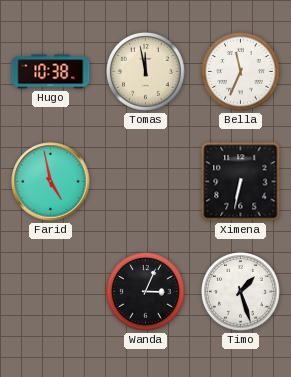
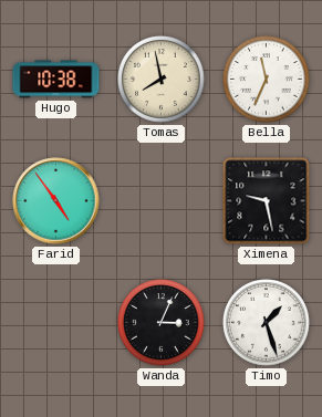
Tomas: 11:58 -> 7:58 (162, 80)
Farid: 4:58 -> 4:54 (56, 201)
Ximena: 6:32 -> 9:28 (267, 201)
